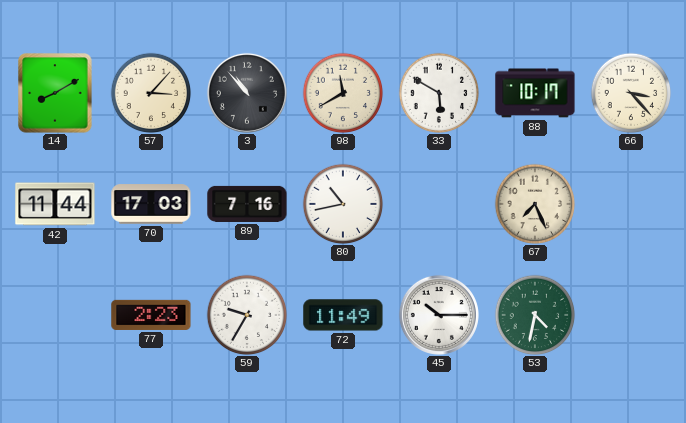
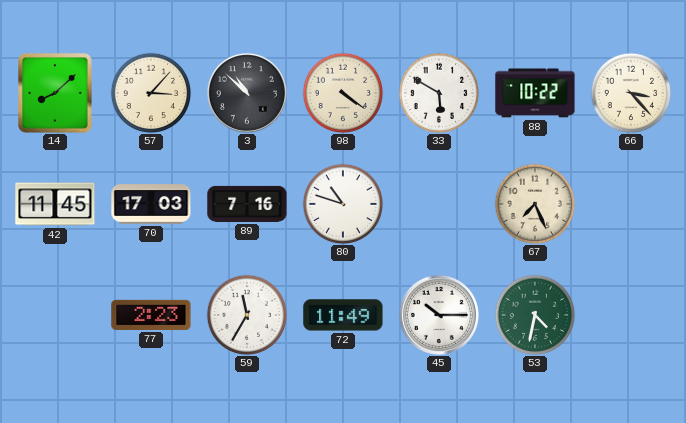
14: 8:10 -> 8:08 (55, 93)
3: 10:53 -> 10:52 (247, 93)
98: 11:40 -> 4:21 (343, 93)
88: 10:17 -> 10:22 (535, 93)
42: 11:44 -> 11:45 (55, 204)
80: 10:43 -> 10:48 (343, 204)
59: 9:35 -> 11:35 (247, 315)
